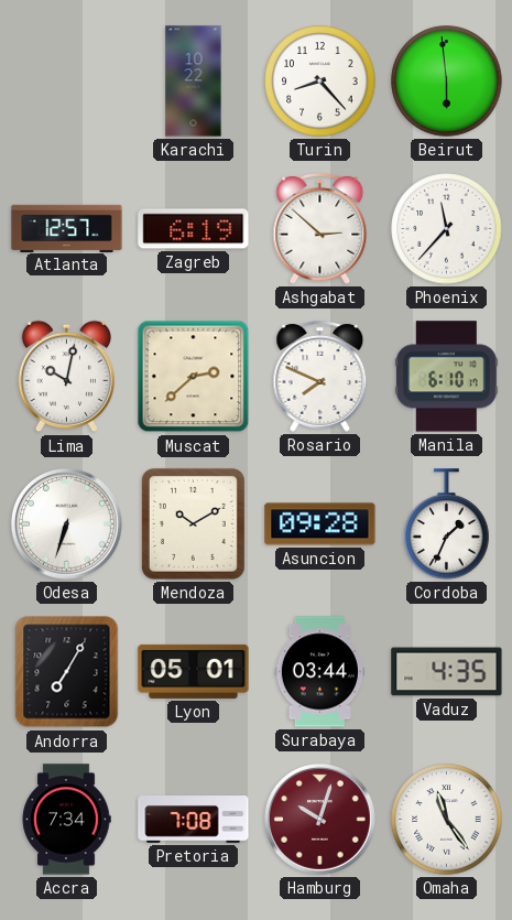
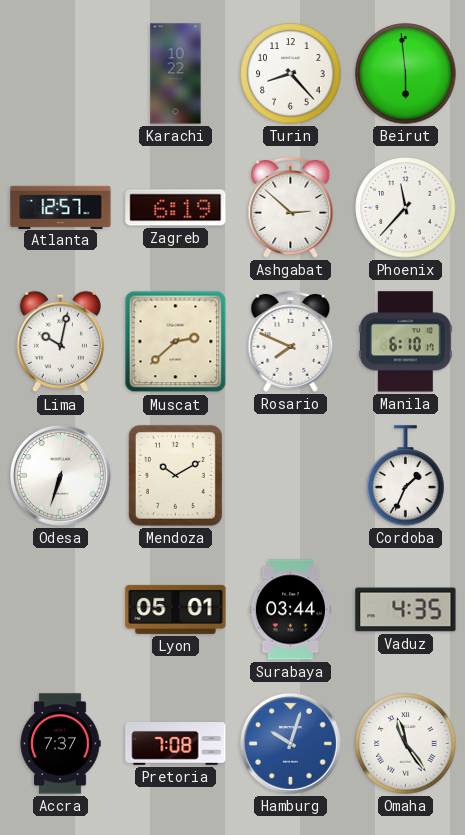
Asuncion: 09:28 -> none (320, 524)
Andorra: 7:05 -> none (67, 672)
Accra: 7:34 -> 7:37 (60, 744)
Hamburg dial: burgundy -> blue (291, 744)
